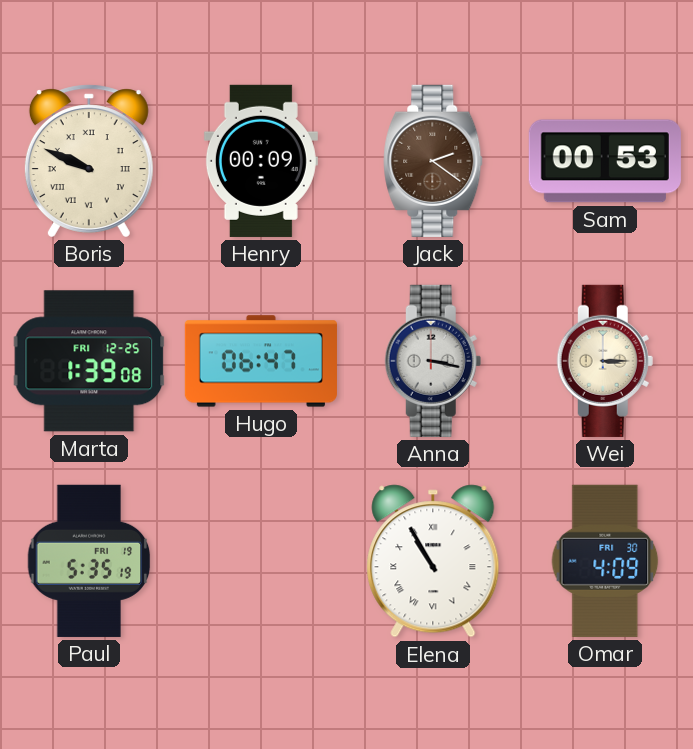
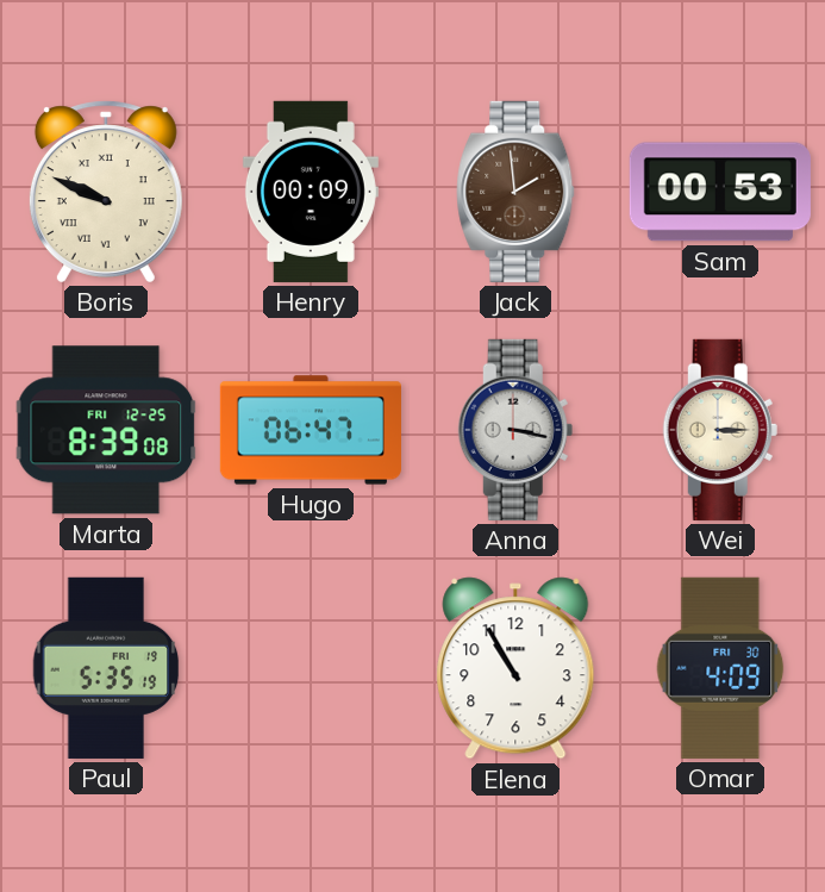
Jack: 2:21 -> 1:59 (515, 192)
Marta: 1:39 -> 8:39 (106, 430)
Elena numerals: Roman -> Arabic (515, 668)
